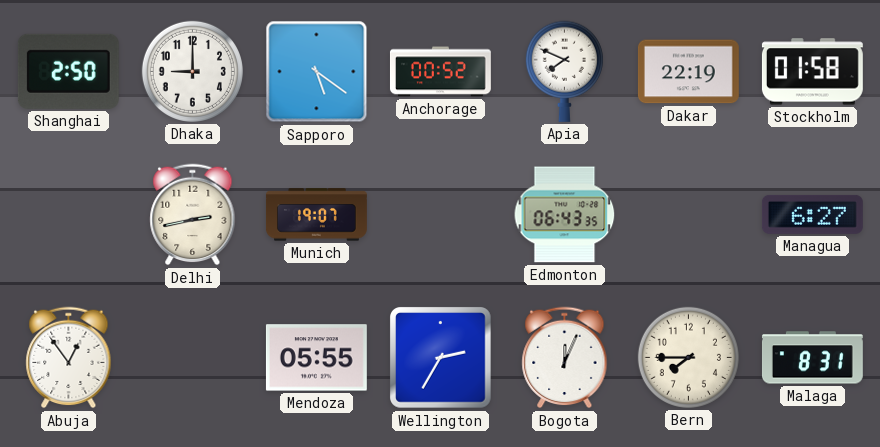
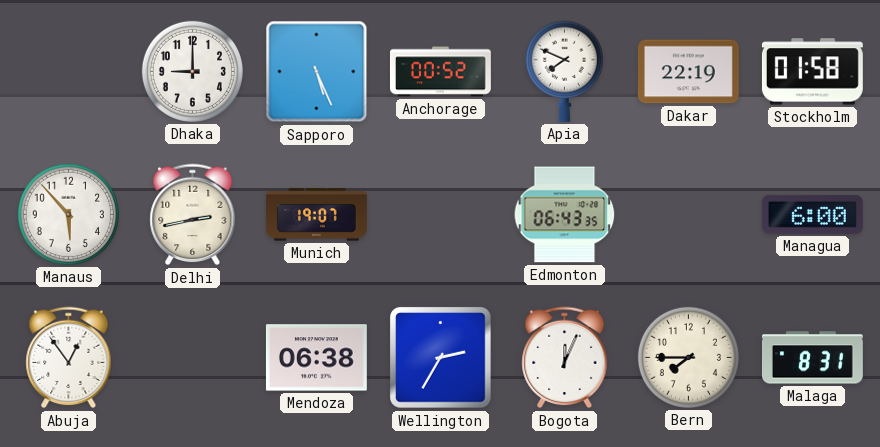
Shanghai: 2:50 -> none (68, 71)
Sapporo: 5:21 -> 5:26 (317, 72)
Manaus: none -> 5:53 (68, 214)
Managua: 6:27 -> 6:00 (812, 214)
Mendoza: 05:55 -> 06:38 (316, 358)
